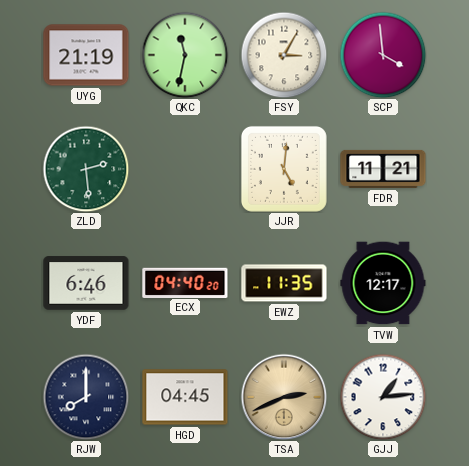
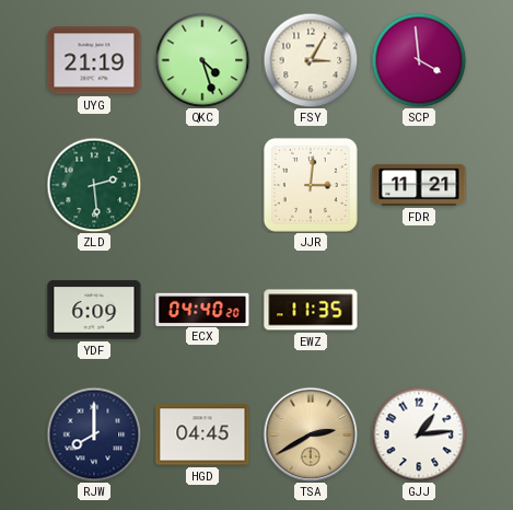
QKC: 11:32 -> 4:27 (202, 60)
JJR: 5:01 -> 3:01 (311, 185)
YDF: 6:46 -> 6:09 (94, 310)
TVW: 12:17 -> none (383, 283)
TSA: 2:41 -> 2:40 (311, 434)
